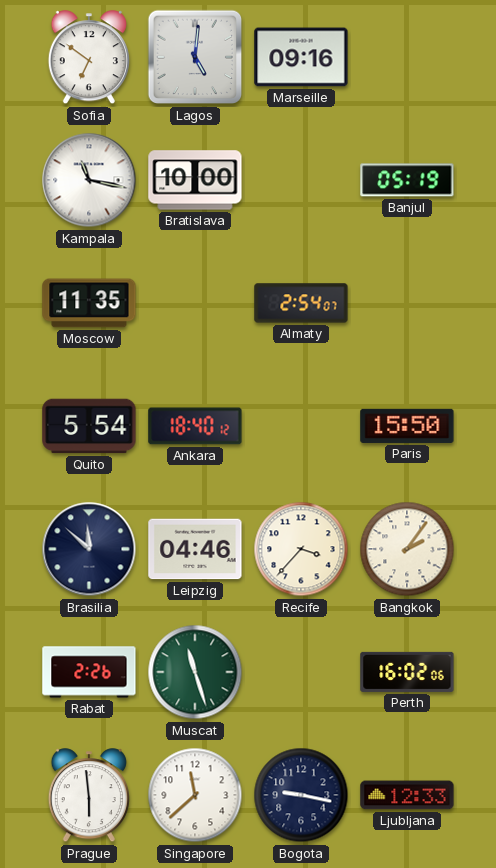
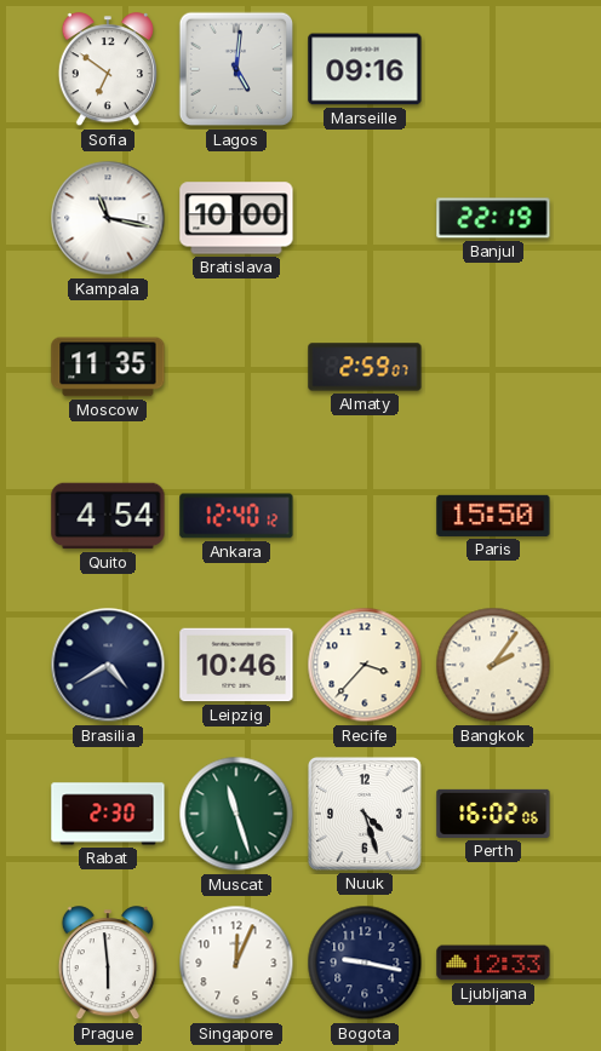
Banjul: 05:19 -> 22:19 (493, 218)
Almaty: 2:54 -> 2:59 (365, 367)
Quito: 5:54 -> 4:54 (108, 516)
Ankara: 18:40 -> 12:40 (236, 516)
Brasilia: 11:52 -> 4:40 (108, 665)
Leipzig: 04:46 -> 10:46 (236, 665)
Rabat: 2:26 -> 2:30 (108, 814)
Nuuk: none -> 4:27 (365, 814)
Singapore: 11:38 -> 12:04 (236, 963)
